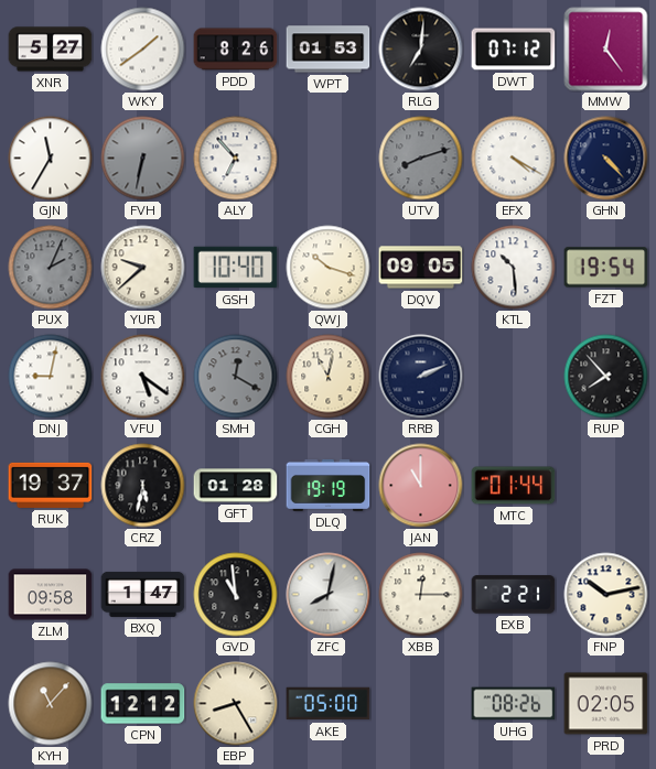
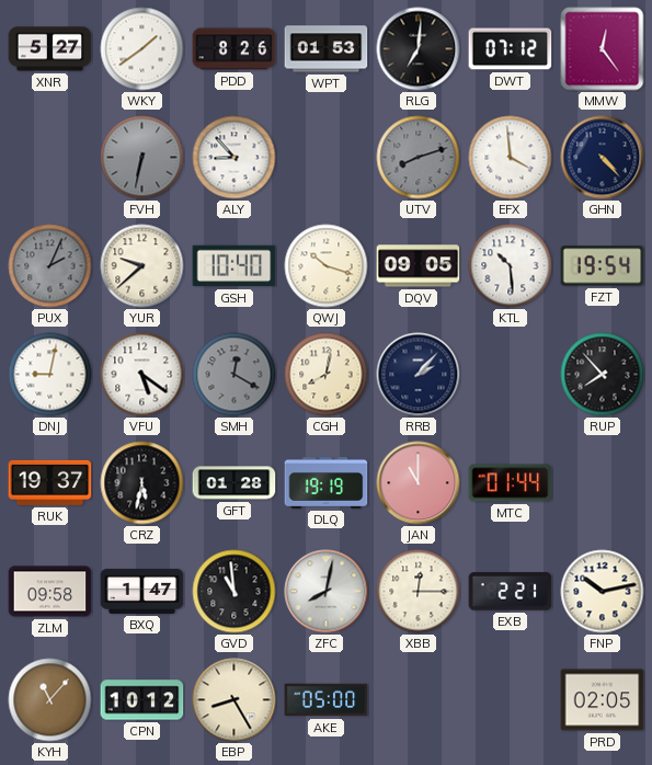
GJN: 11:35 -> none (51, 159)
ALY: 6:53 -> 8:53 (235, 158)
EFX: 4:20 -> 3:59 (511, 158)
CGH: 11:02 -> 8:02 (327, 375)
RRB: 2:11 -> 2:07 (419, 375)
CPN: 12:12 -> 10:12 (142, 700)
UHG: 08:26 -> none (514, 704)
